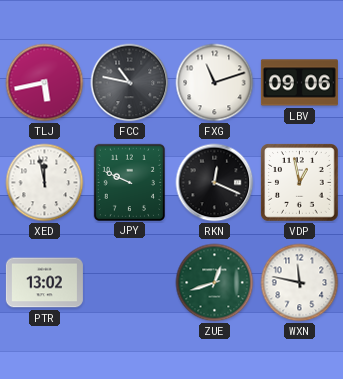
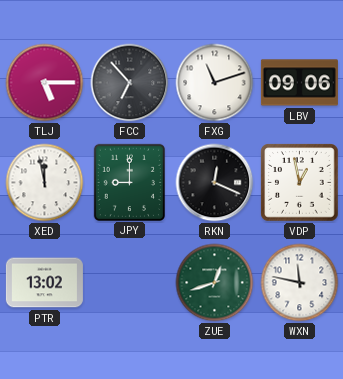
TLJ: 5:43 -> 5:15 (45, 83)
FCC: 10:47 -> 6:53 (130, 83)
JPY: 9:49 -> 9:00 (129, 182)
